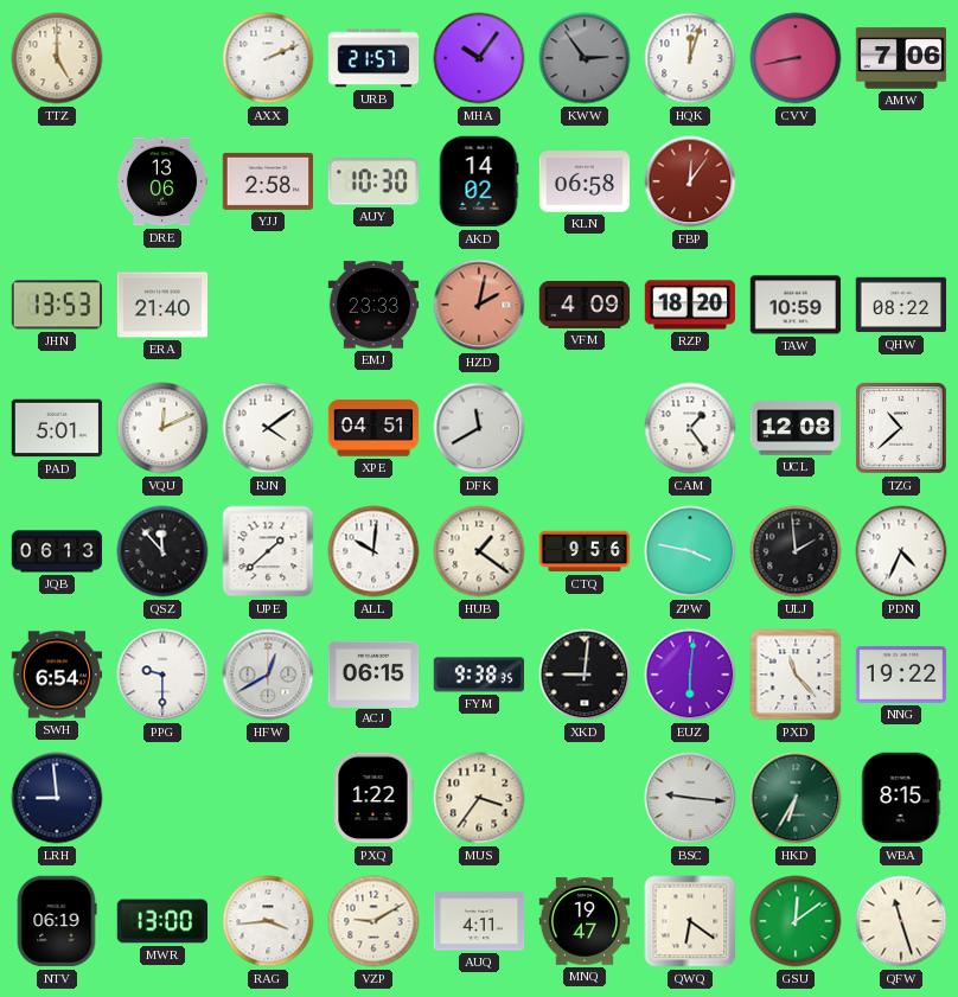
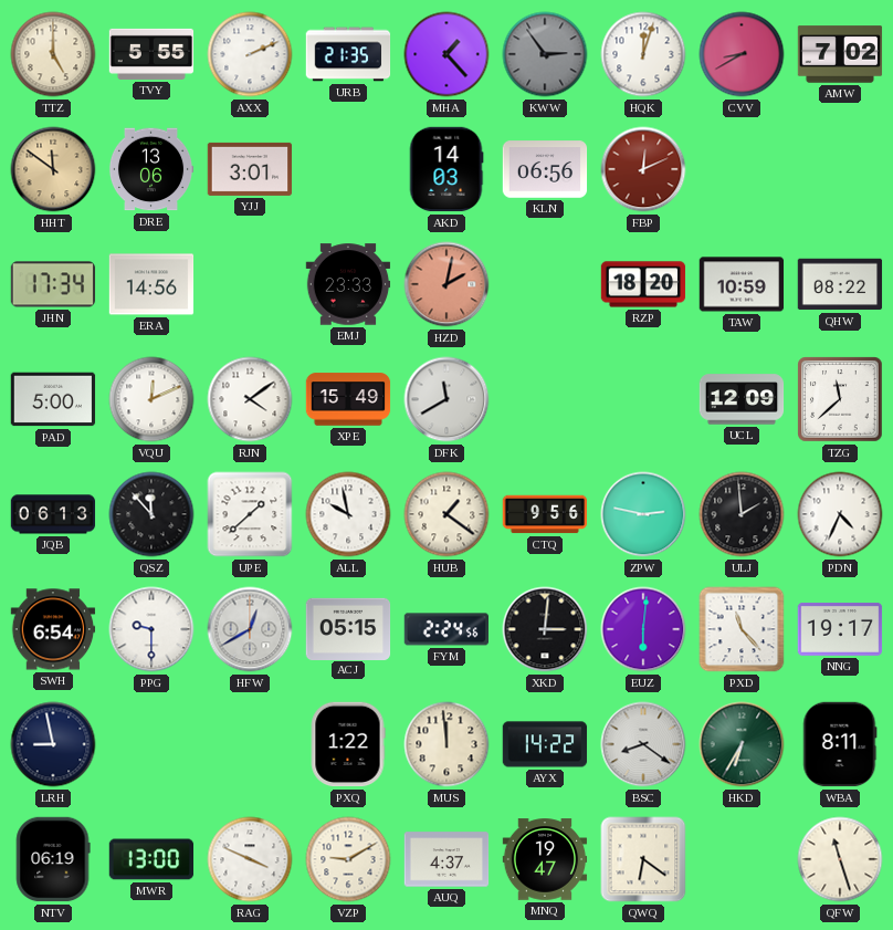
TVY: none -> 5:55 (151, 54)
URB: 21:57 -> 21:35 (348, 54)
MHA: 10:06 -> 1:23 (446, 54)
CVV: 8:43 -> 8:40 (742, 54)
AMW: 7:06 -> 7:02 (840, 54)
HHT: none -> 11:51 (53, 169)
YJJ: 2:58 -> 3:01 (250, 169)
AUY: 10:30 -> none (372, 181)
AKD: 14:02 -> 14:03 (446, 169)
KLN: 06:58 -> 06:56 (545, 169)
FBP: 12:06 -> 12:11 (643, 169)
JHN: 13:53 -> 17:34 (53, 284)
ERA: 21:40 -> 14:56 (151, 284)
VFM: 4:09 -> none (585, 305)
PAD: 5:01 -> 5:00 (53, 399)
XPE: 04:51 -> 15:49 (348, 399)
CAM: 1:24 -> none (690, 428)
UCL: 12:08 -> 12:09 (742, 399)
TZG: 10:38 -> 11:38 (840, 399)
ALL: 10:01 -> 9:58 (348, 514)
ZPW: 3:47 -> 2:47 (643, 514)
ACJ: 06:15 -> 05:15 (348, 628)
FYM: 9:38 -> 2:24 (446, 629)
XKD: 9:01 -> 3:01 (545, 629)
NNG: 19:22 -> 19:17 (840, 630)
LRH: 8:59 -> 8:58 (53, 744)
MUS: 3:36 -> 11:59 (446, 744)
AYX: none -> 14:22 (545, 744)
BSC: 9:16 -> 8:21 (643, 744)
WBA: 8:15 -> 8:11 (840, 744)
RAG: 3:44 -> 3:49 (250, 859)
AUQ: 4:11 -> 4:37 (446, 859)
GSU: 12:09 -> none (796, 921)
